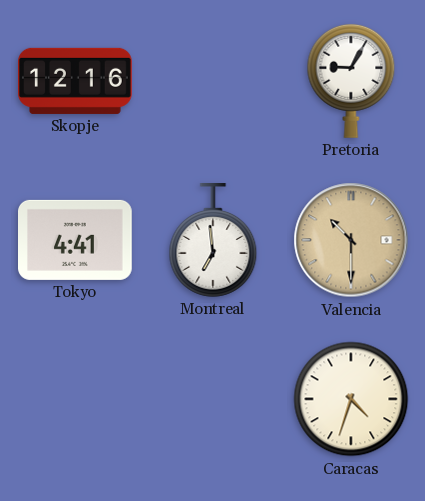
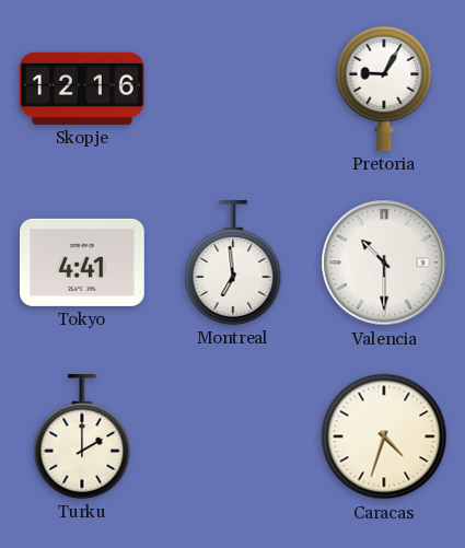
Valencia dial: champagne -> white (384, 263)
Turku: none -> 2:00 (82, 438)
